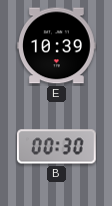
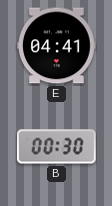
E: 10:39 -> 04:41 (57, 46)
